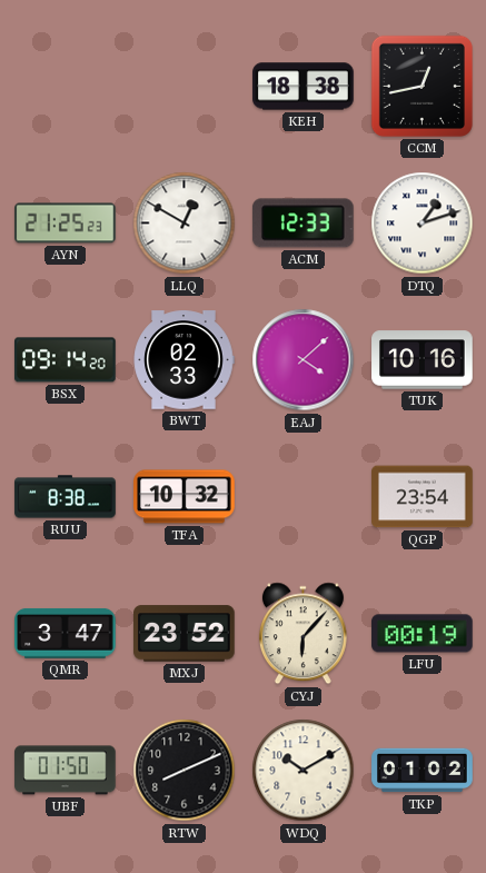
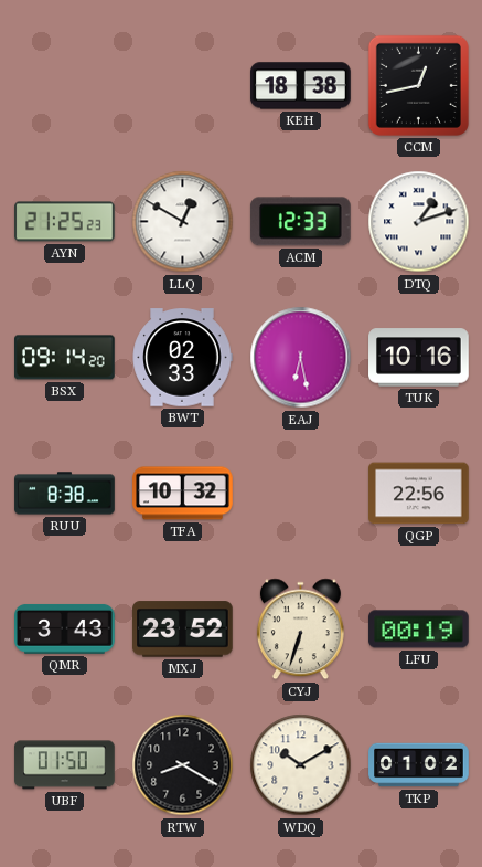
EAJ: 4:08 -> 6:28 (301, 358)
QGP: 23:54 -> 22:56 (419, 494)
QMR: 3:47 -> 3:43 (65, 628)
CYJ: 6:07 -> 6:33 (300, 630)
RTW: 8:11 -> 8:20 (183, 765)
